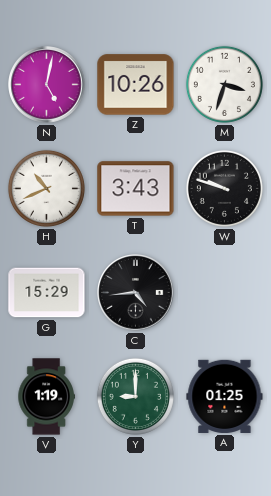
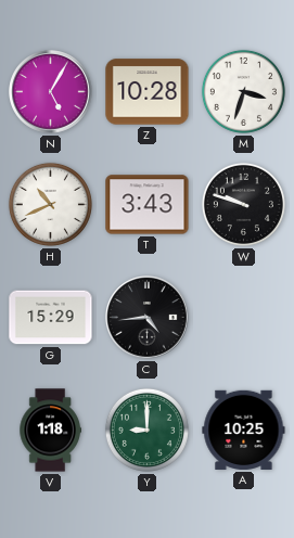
N: 5:02 -> 5:05 (51, 92)
Z: 10:26 -> 10:28 (148, 92)
V: 1:19 -> 1:18 (50, 431)
A: 01:25 -> 10:25 (244, 430)
